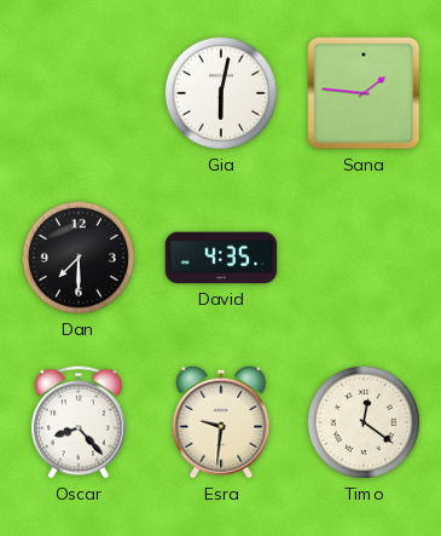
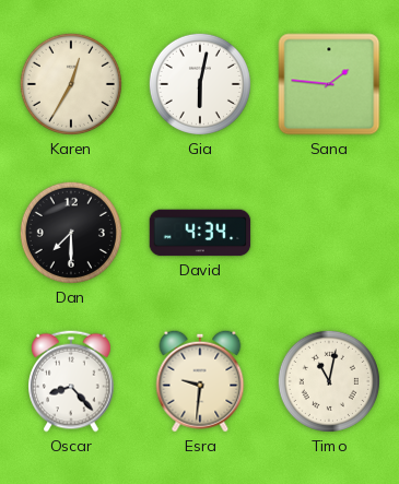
Karen: none -> 12:35 (71, 84)
David: 4:35 -> 4:34 (200, 233)
Timo: 12:21 -> 11:02 (329, 381)
